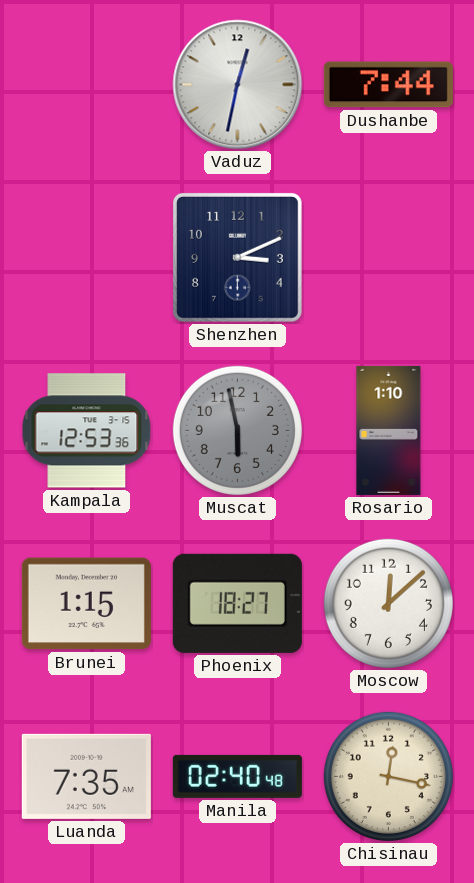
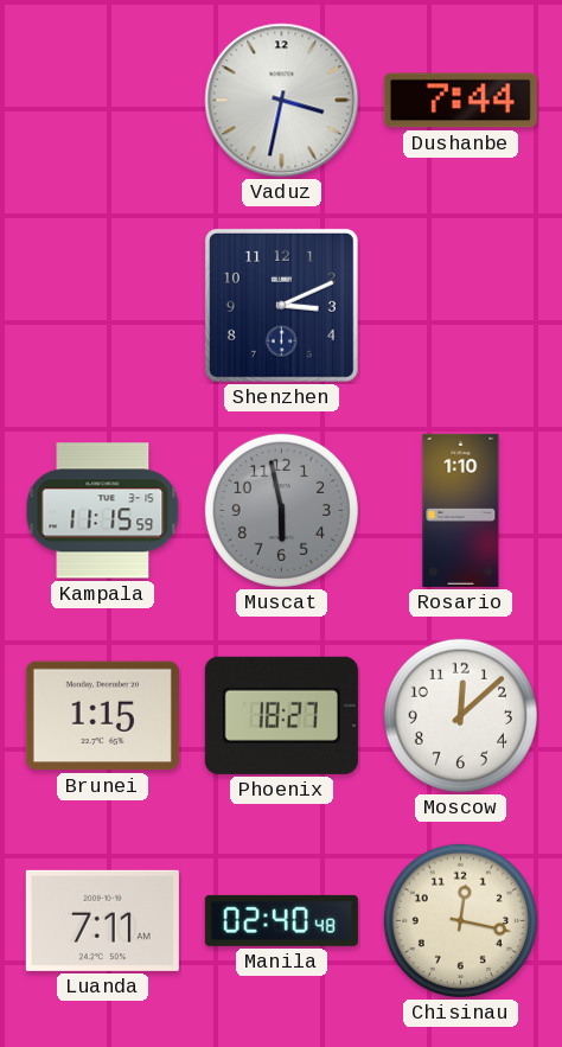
Vaduz: 12:32 -> 3:32 (282, 101)
Kampala: 12:53 -> 11:15 (103, 511)
Luanda: 7:35 -> 7:11 (102, 920)
